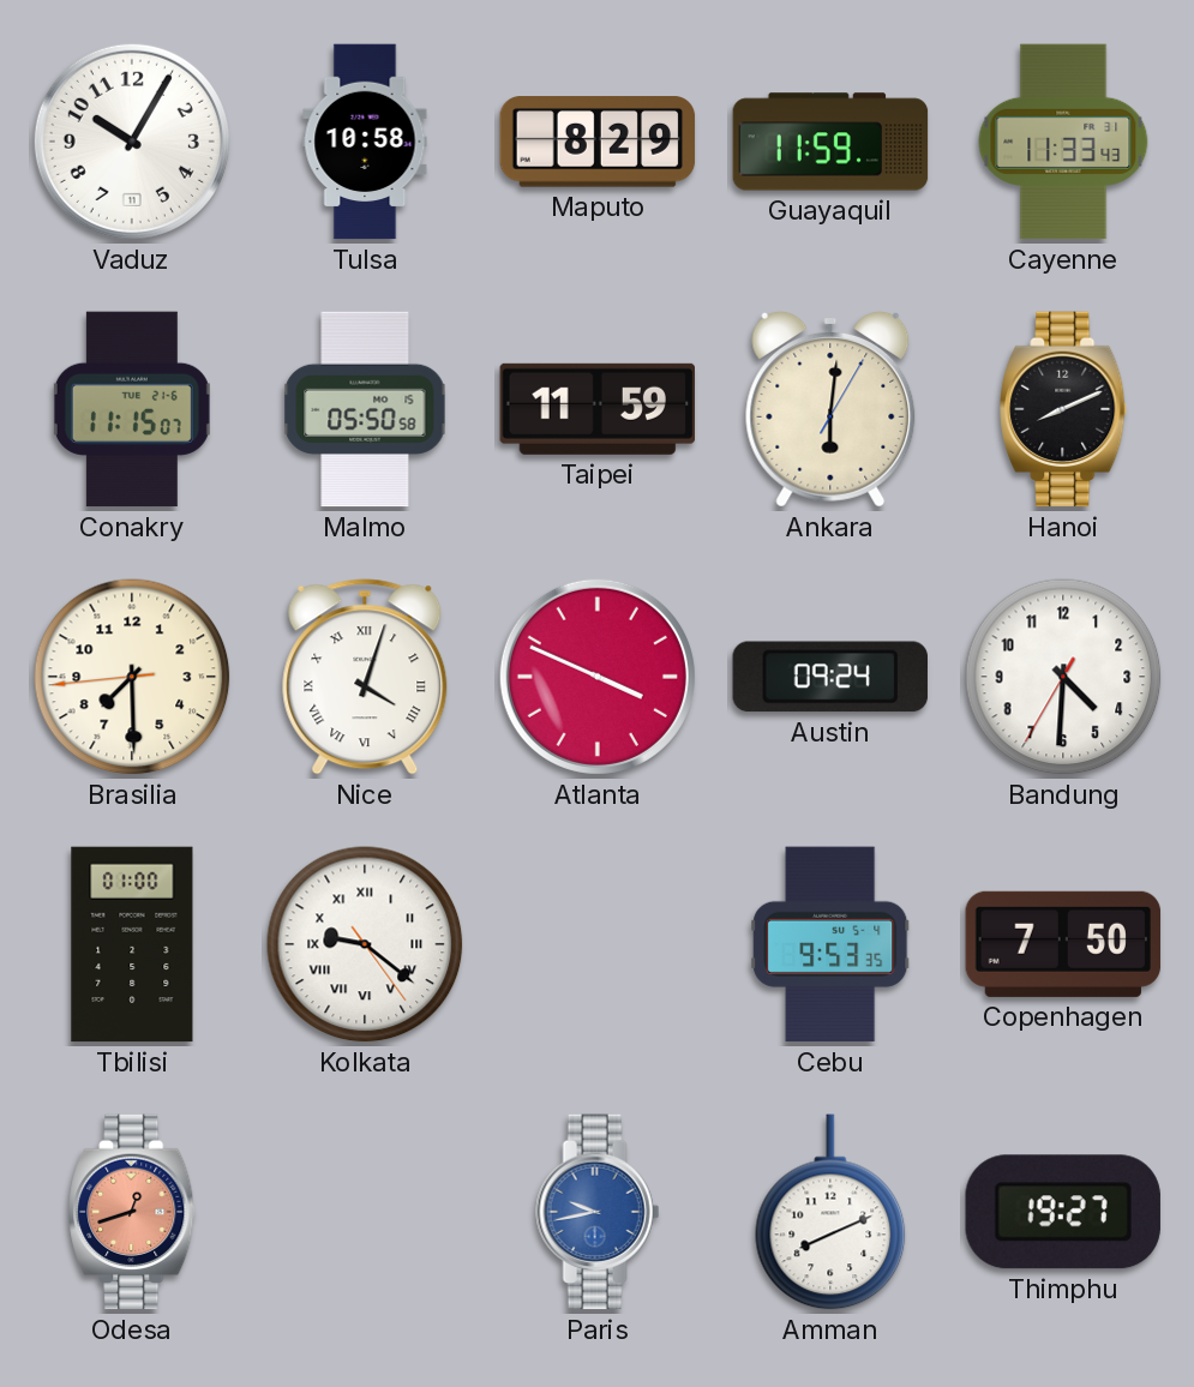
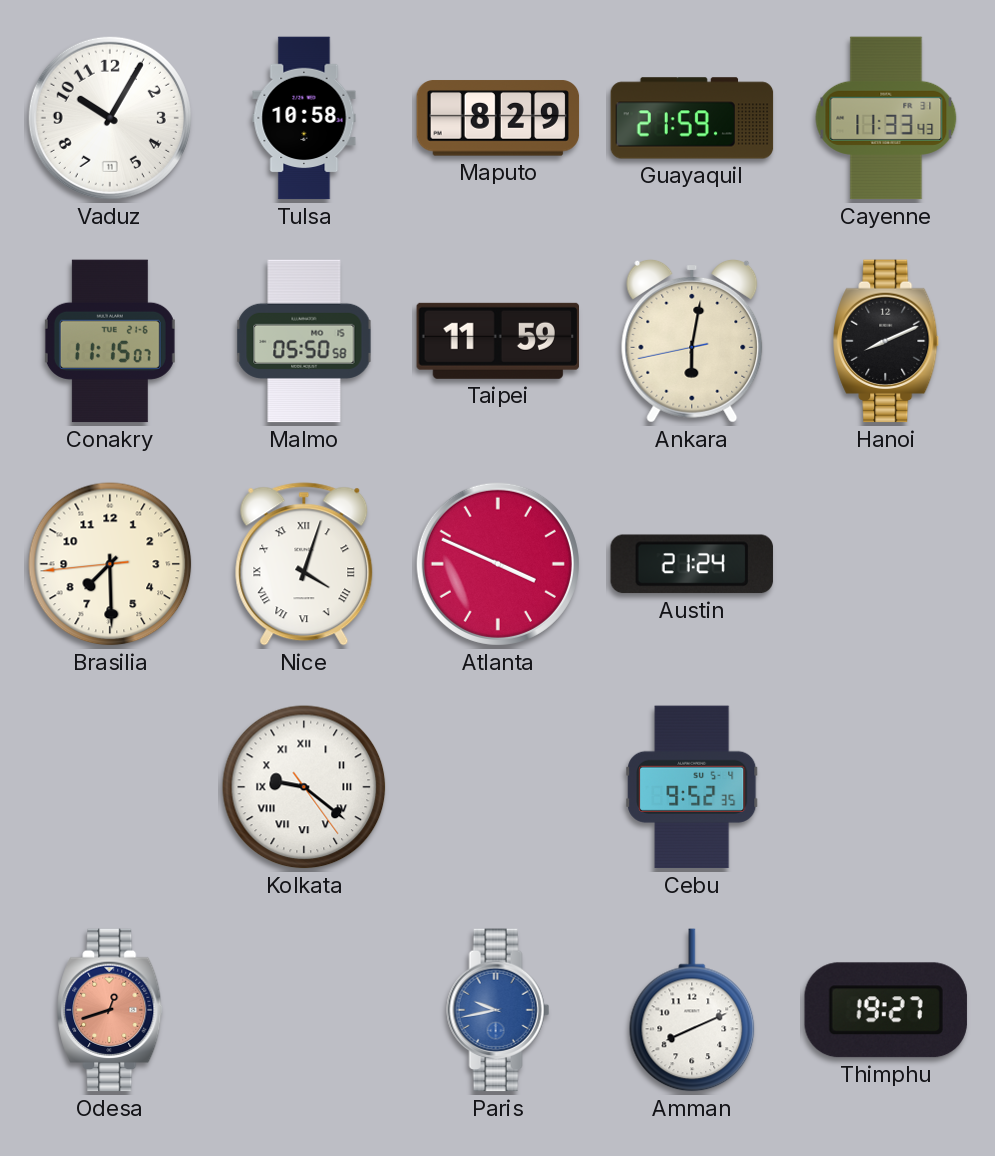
Guayaquil: 11:59 -> 21:59 (692, 118)
Ankara: 6:01:05 -> 6:01:43 (692, 341)
Austin: 09:24 -> 21:24 (692, 564)
Bandung: 4:30 -> none (1063, 677)
Tbilisi: 01:00 -> none (132, 944)
Cebu: 9:53 -> 9:52 (692, 787)
Copenhagen: 7:50 -> none (1063, 944)
